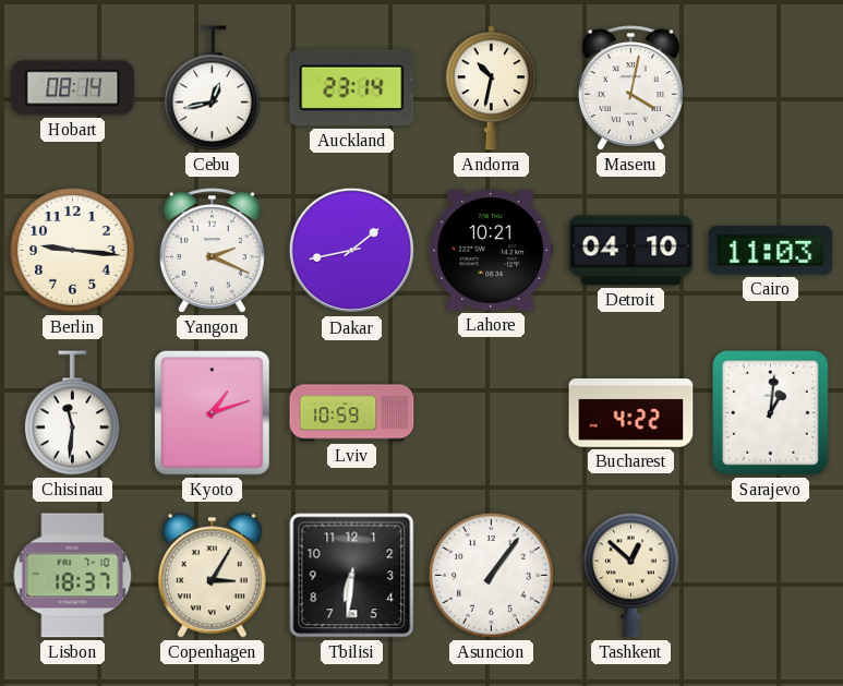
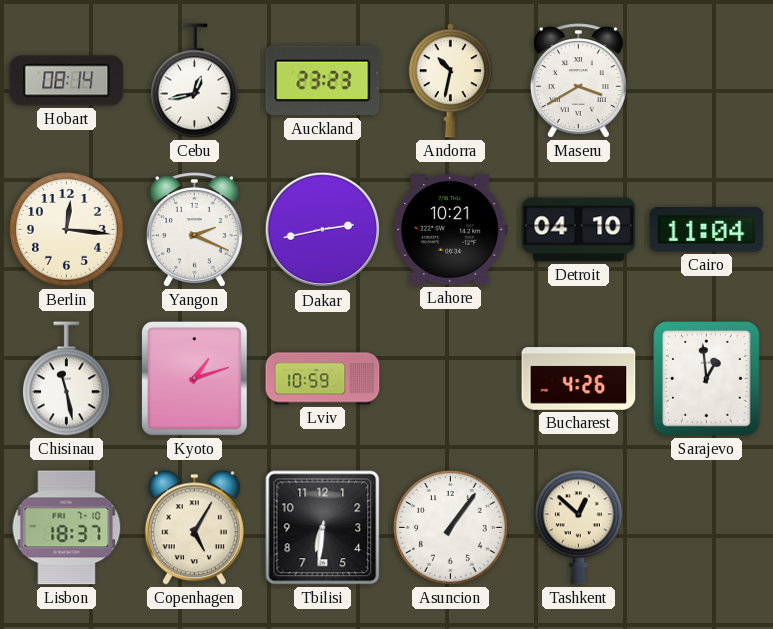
Auckland: 23:14 -> 23:23 (323, 81)
Maseru: 4:02 -> 3:40 (578, 81)
Berlin: 9:16 -> 12:16 (67, 230)
Dakar: 1:43 -> 2:43 (323, 230)
Cairo: 11:03 -> 11:04 (707, 230)
Chisinau: 11:31 -> 11:28 (66, 379)
Bucharest: 4:22 -> 4:26 (579, 379)
Sarajevo: 1:01 -> 12:59 (707, 379)
Copenhagen: 3:05 -> 5:05 (194, 528)
